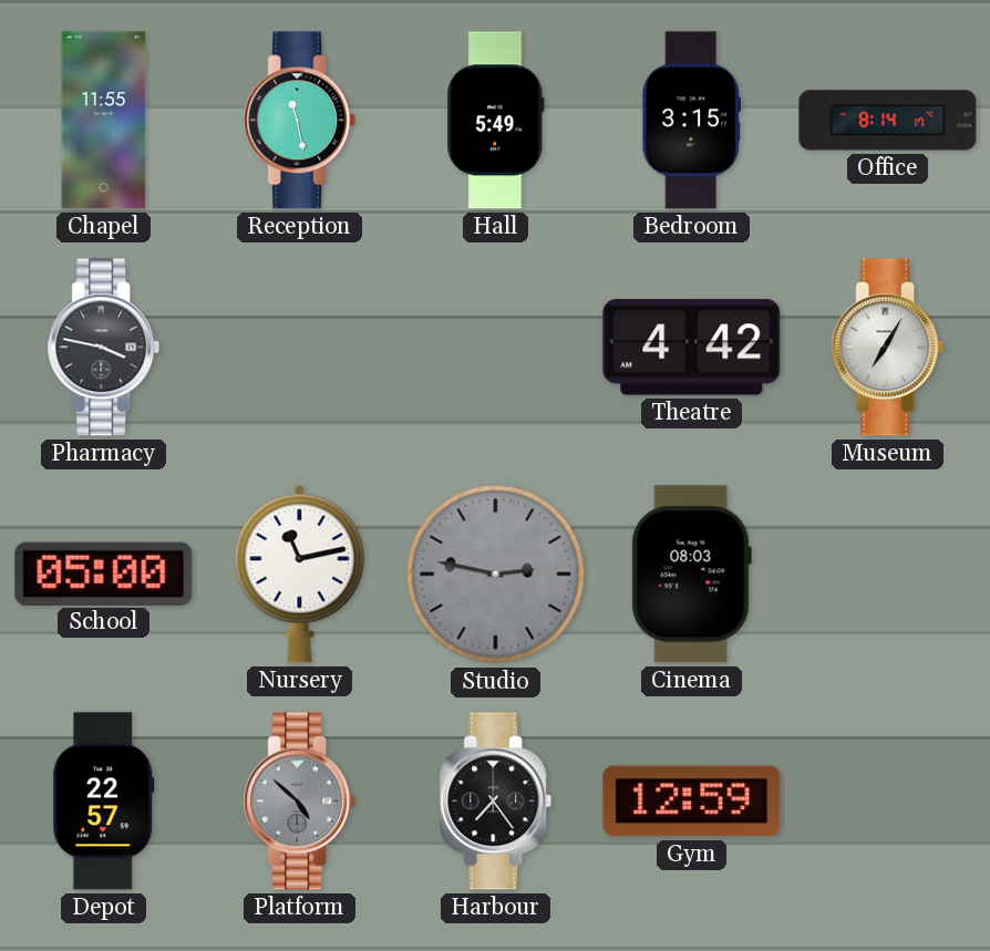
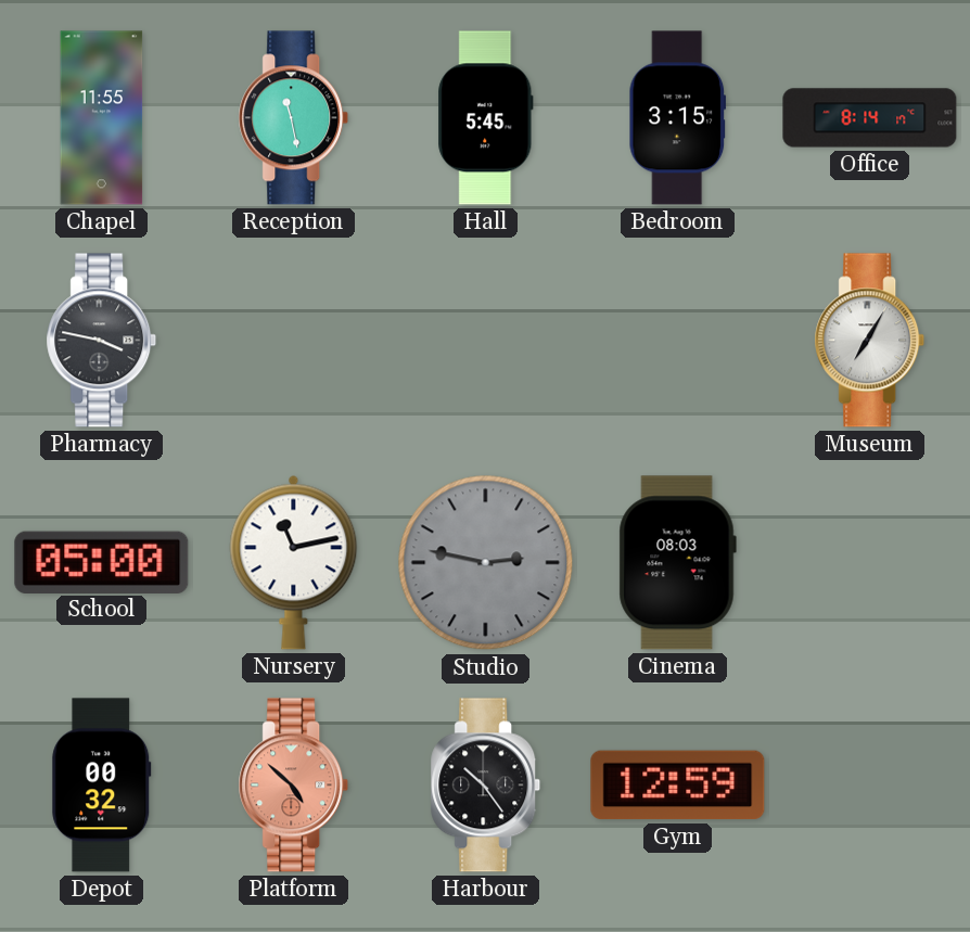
Hall: 5:49 -> 5:45 (486, 118)
Theatre: 4:42 -> none (692, 348)
Depot: 22:57 -> 00:32 (102, 786)
Platform dial: grey -> salmon (294, 786)
Harbour: 7:24 -> 10:24 (486, 786)
